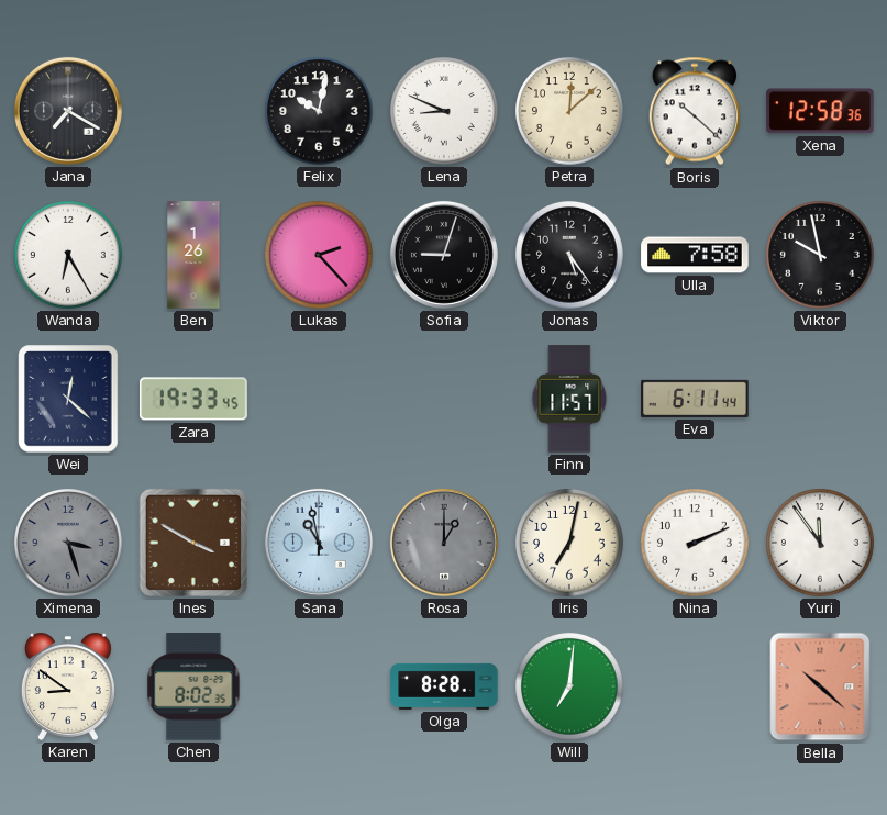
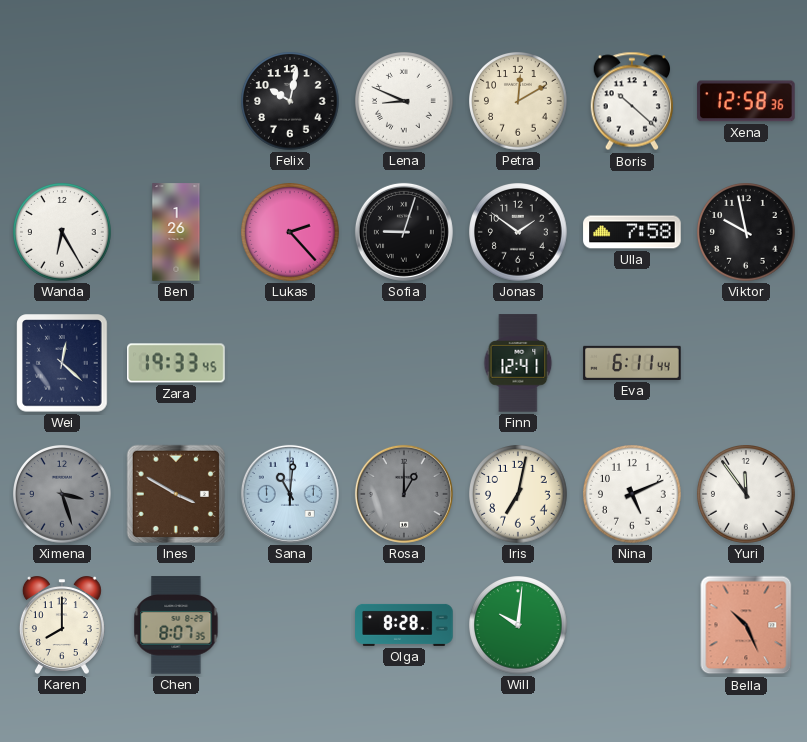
Jana: 7:20 -> none (68, 111)
Petra: 12:08 -> 12:10 (518, 101)
Jonas: 5:24 -> 1:51 (518, 232)
Finn: 11:57 -> 12:41 (518, 363)
Sana: 10:58 -> 11:01 (290, 494)
Nina: 2:11 -> 5:11 (632, 494)
Karen: 8:51 -> 8:00 (62, 625)
Chen: 8:02 -> 8:07 (176, 625)
Will: 7:01 -> 10:01 (518, 625)
Bella: 10:22 -> 10:26 (746, 625)
